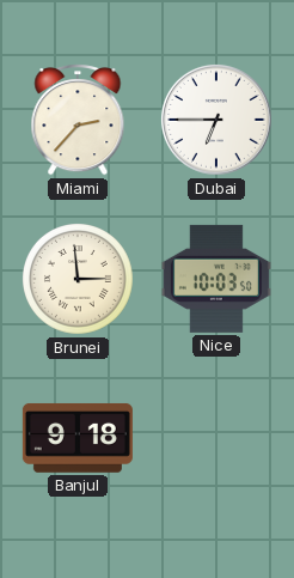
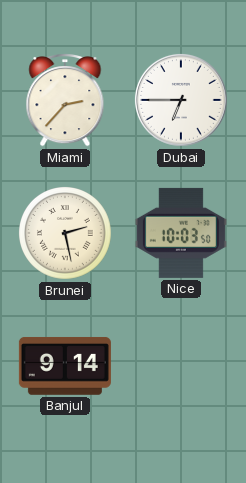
Brunei: 2:59 -> 2:28 (66, 234)
Banjul: 9:18 -> 9:14 (65, 366)
